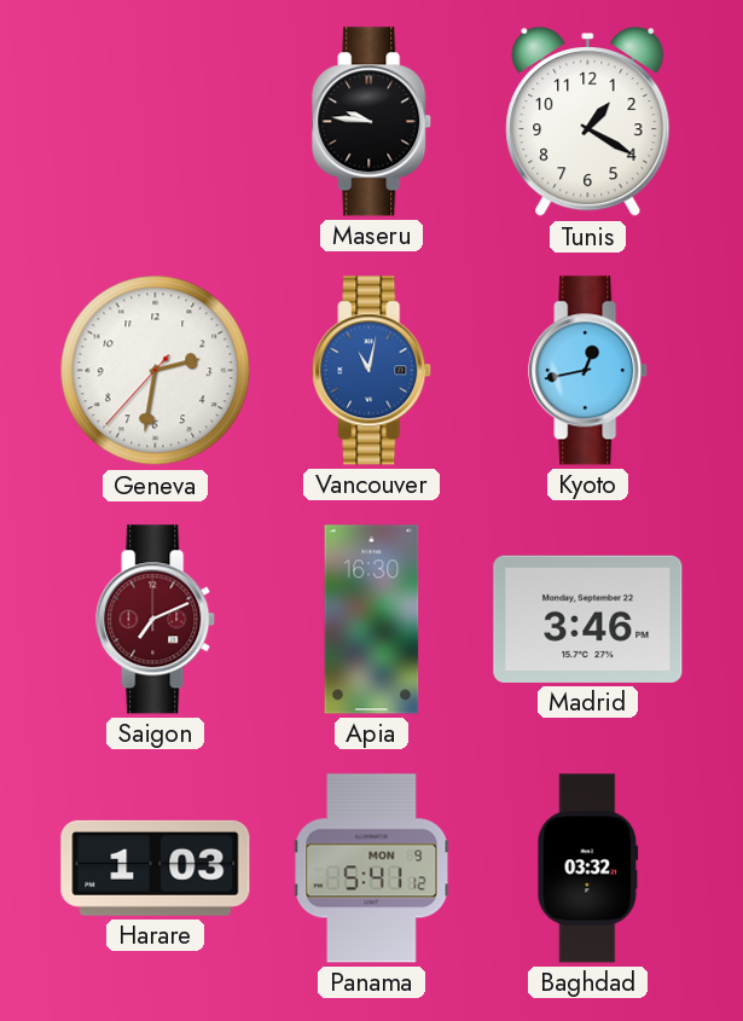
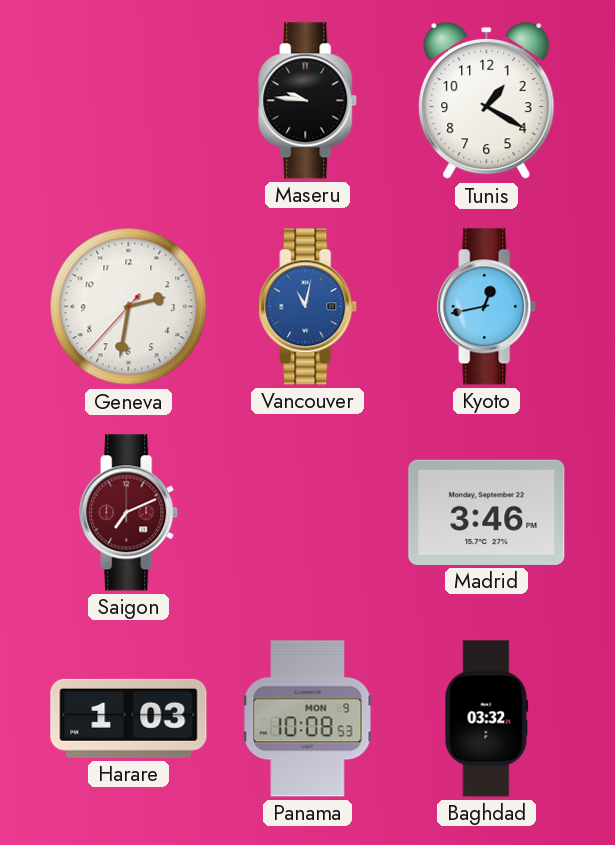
Apia: 16:30 -> none (372, 620)
Panama: 5:41 -> 10:08 (308, 719)
